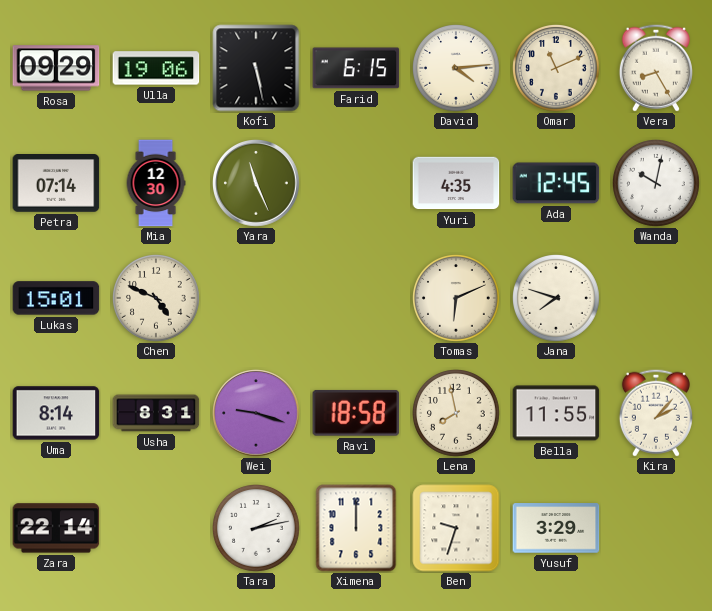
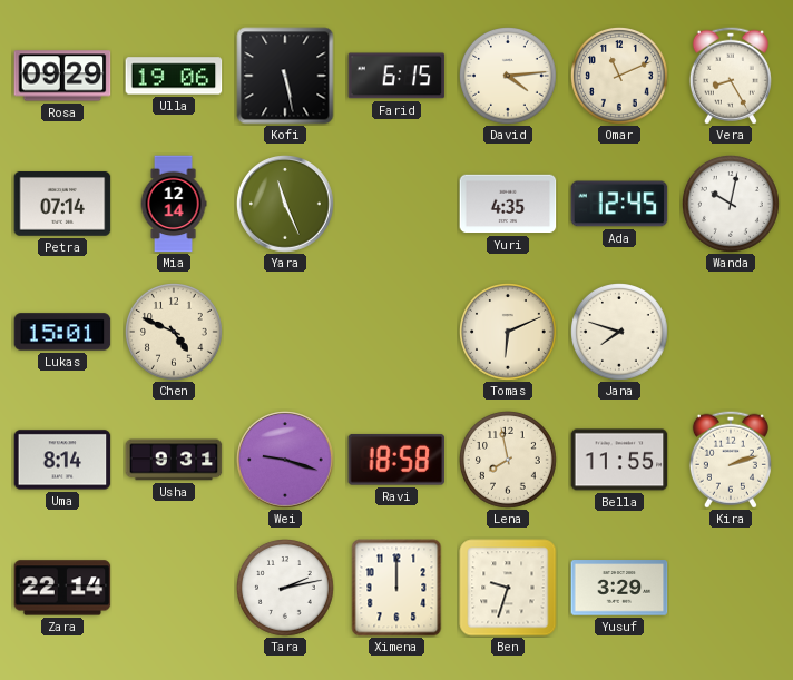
Mia: 12:30 -> 12:14 (174, 204)
Usha: 8:31 -> 9:31 (174, 460)
Kira: 2:07 -> 2:12 (731, 460)
